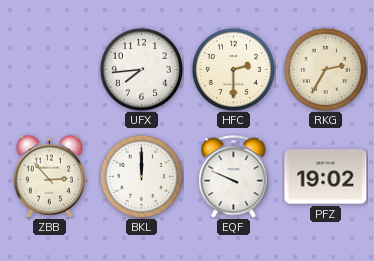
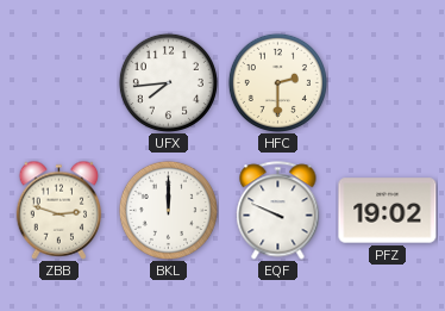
RKG: 2:35 -> none (325, 69)
ZBB: 2:53 -> 2:48 (59, 210)
